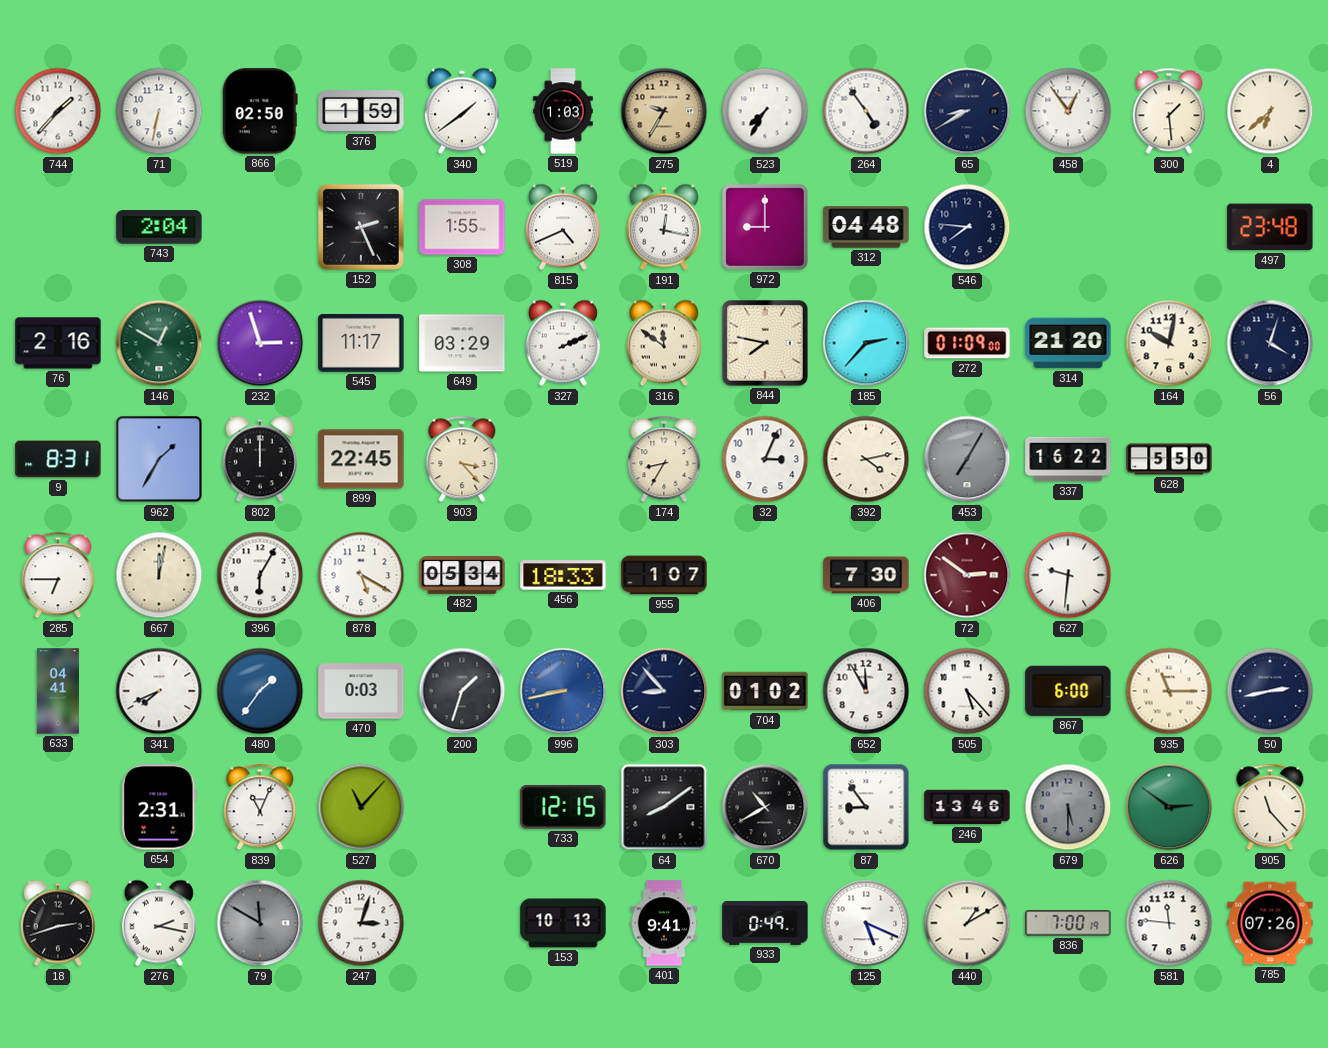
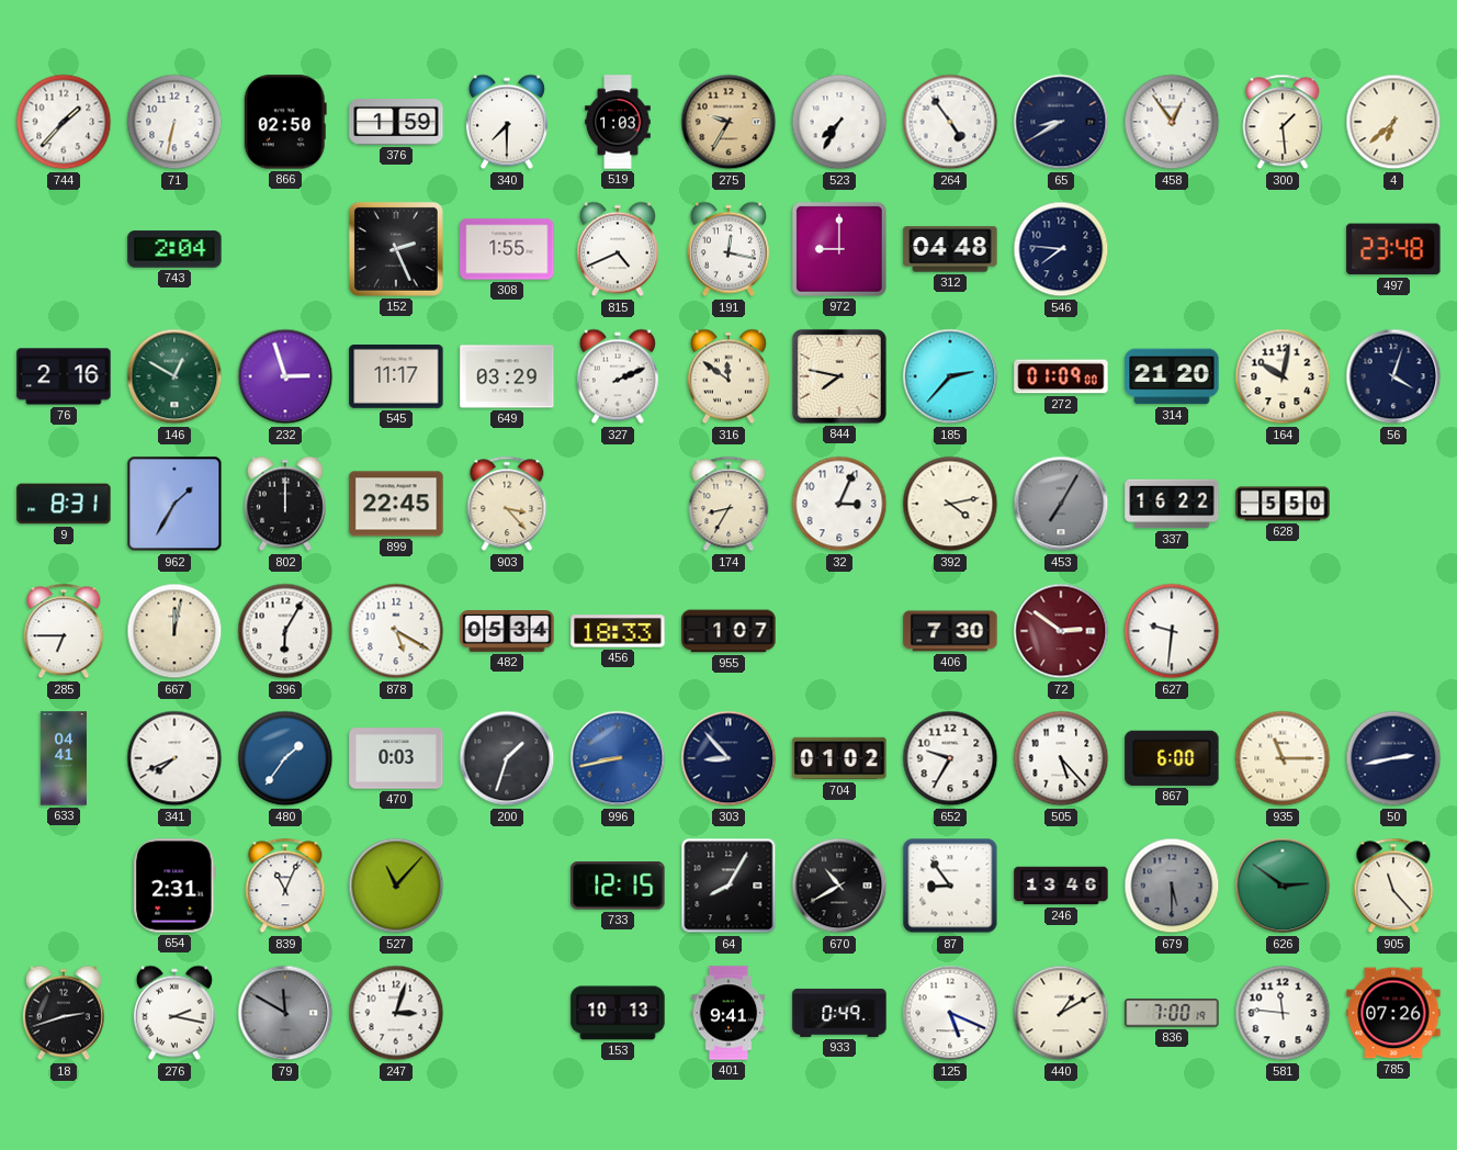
340: 1:39 -> 7:30 (507, 122)
652: 11:55 -> 9:35 (950, 758)
64: 8:09 -> 8:05 (728, 886)
